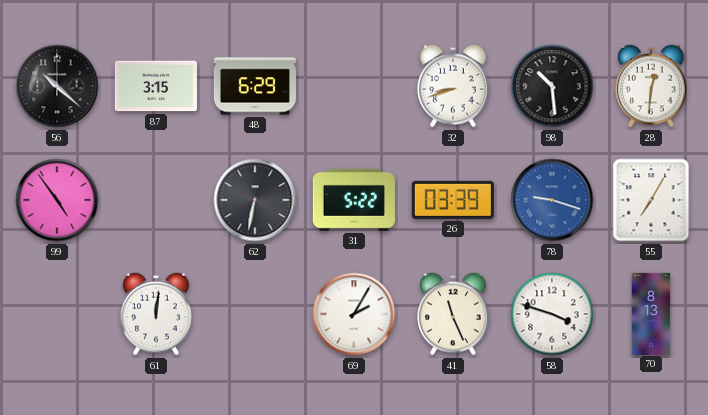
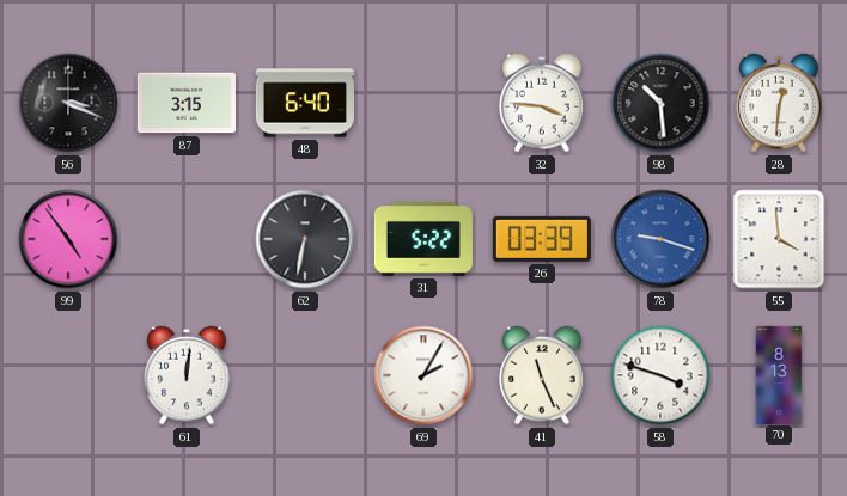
56: 10:22 -> 3:19 (68, 103)
48: 6:29 -> 6:40 (305, 103)
32: 8:42 -> 3:46 (542, 103)
55: 7:05 -> 3:59 (779, 239)
